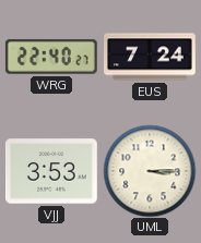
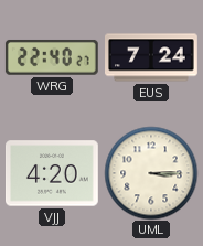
VJJ: 3:53 -> 4:20 (53, 173)
